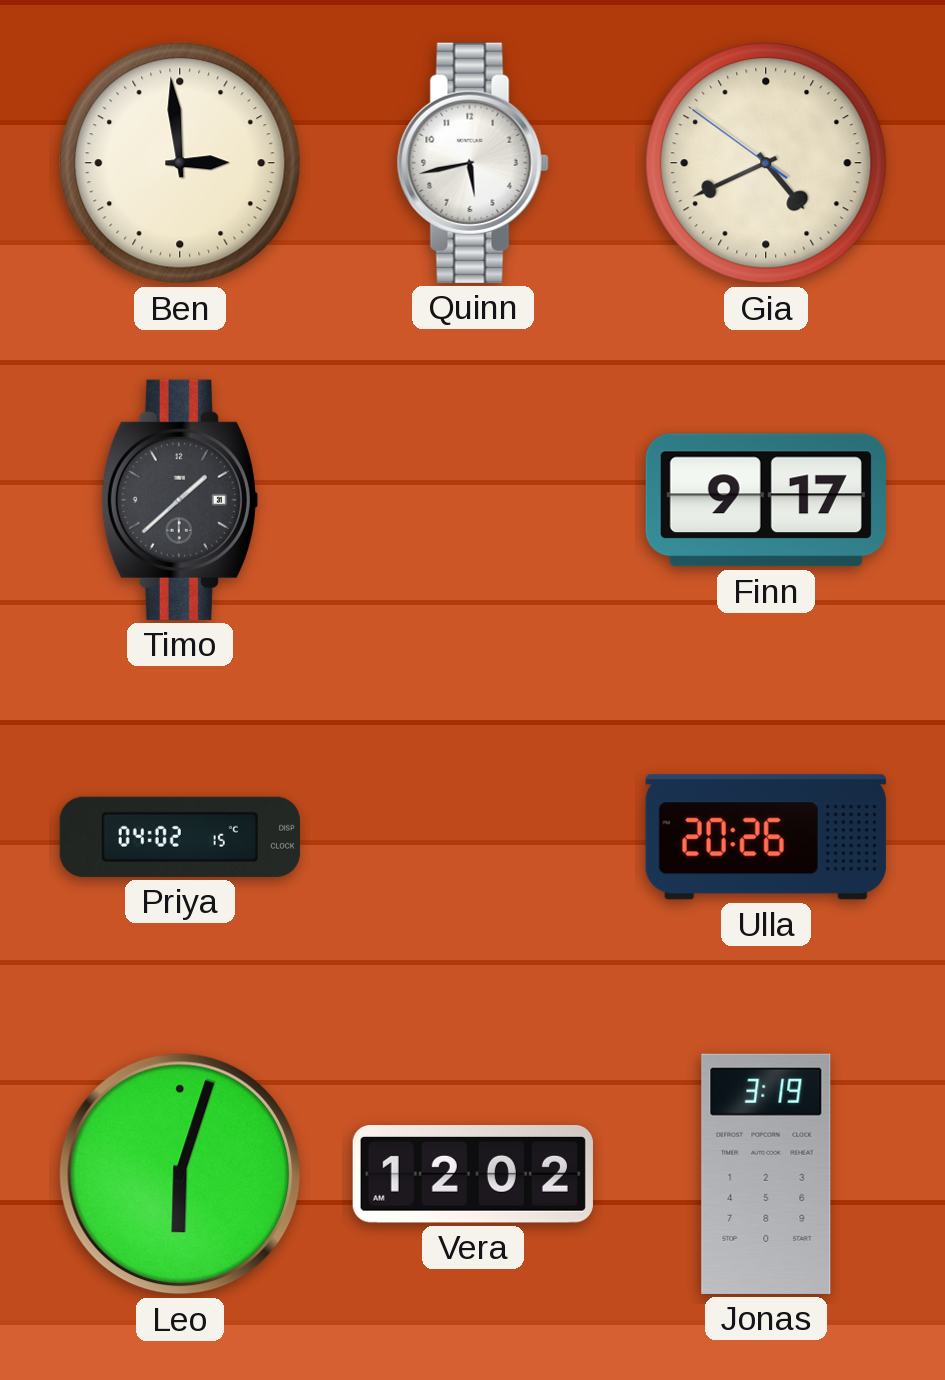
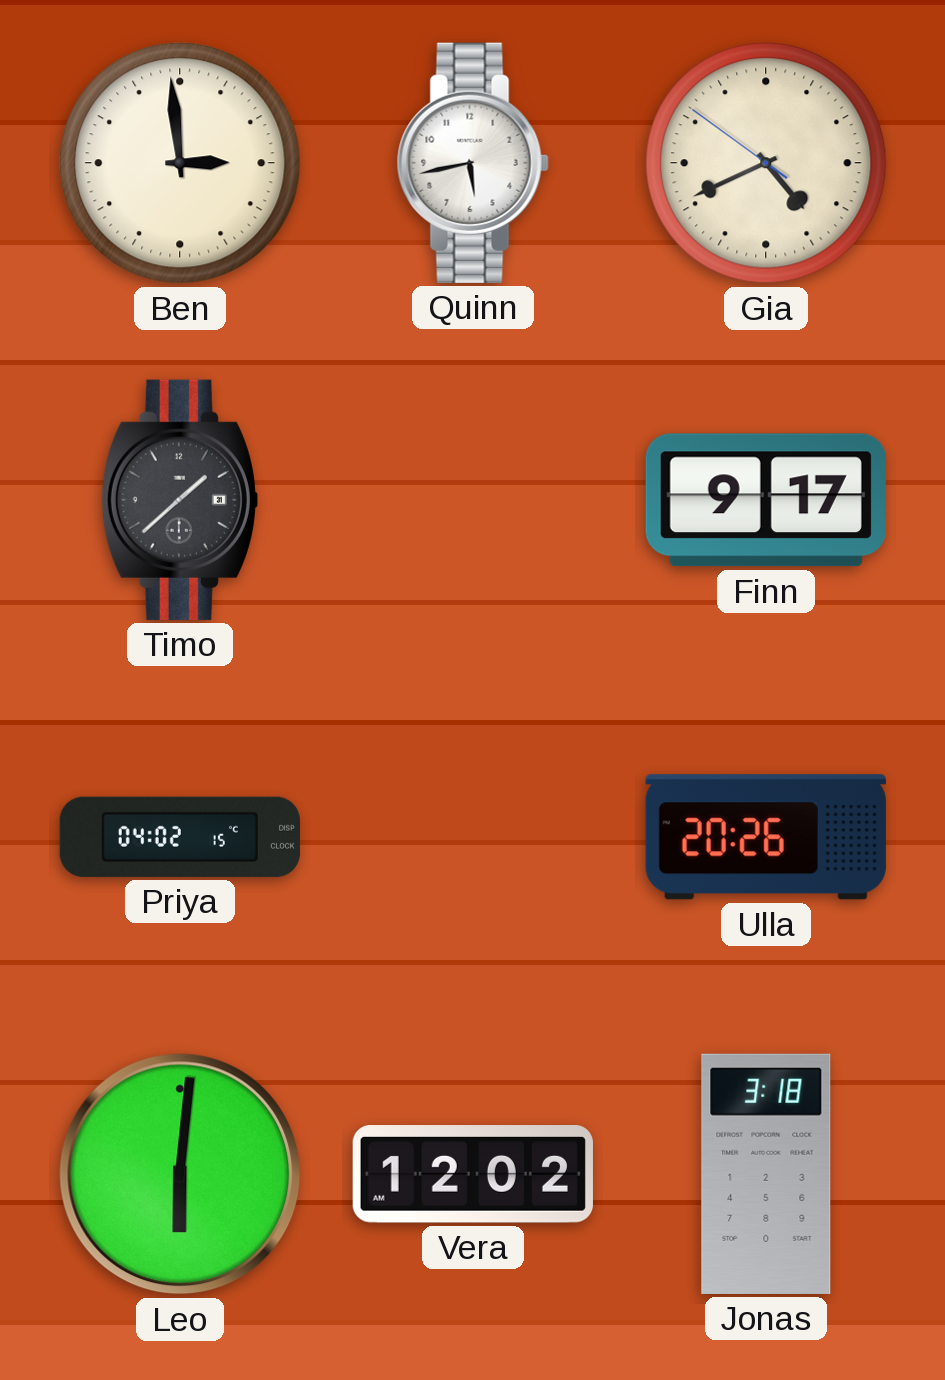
Leo: 6:03 -> 6:01 (180, 1174)
Jonas: 3:19 -> 3:18 (766, 1174)
